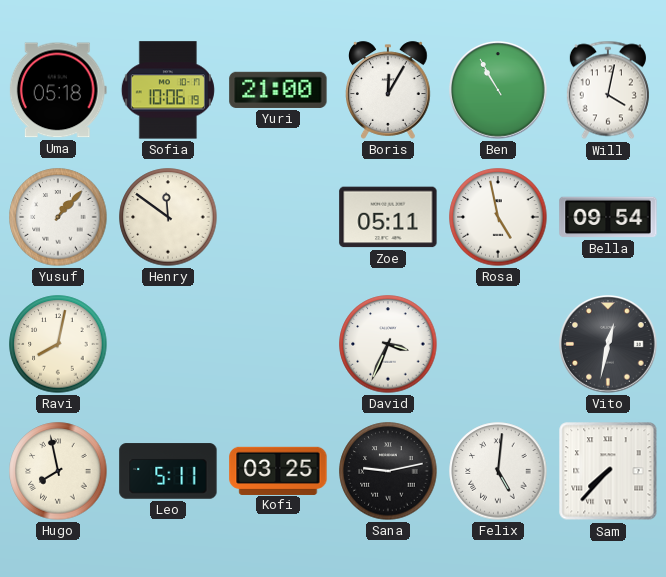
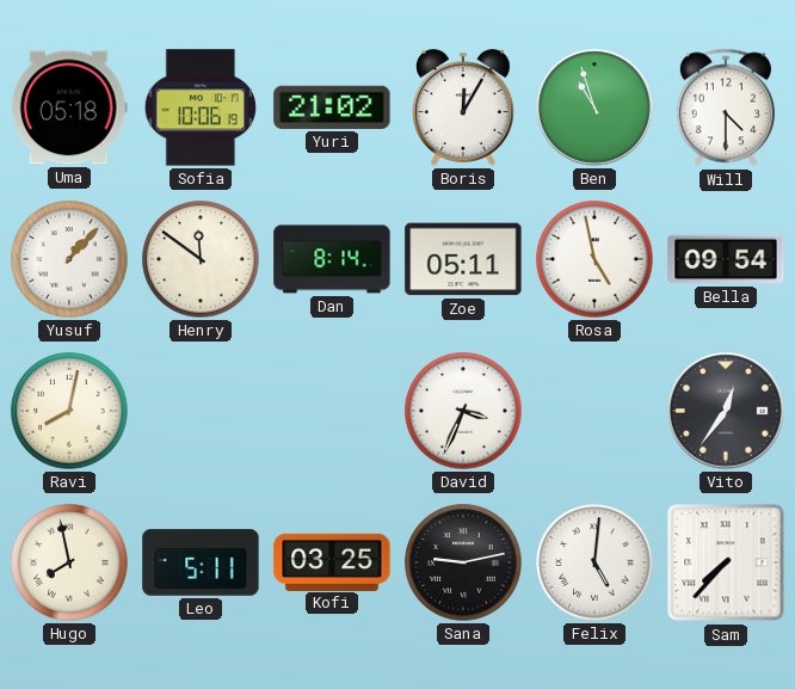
Yuri: 21:00 -> 21:02 (332, 107)
Ben: 10:55 -> 10:57 (594, 107)
Will: 4:02 -> 4:30 (726, 107)
Dan: none -> 8:14 (332, 259)
Vito: 12:32 -> 12:36 (726, 411)
